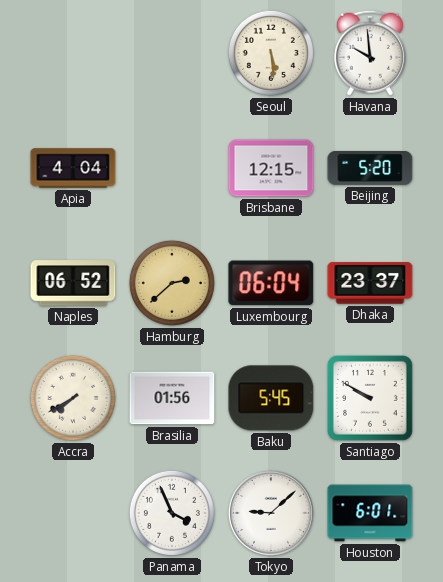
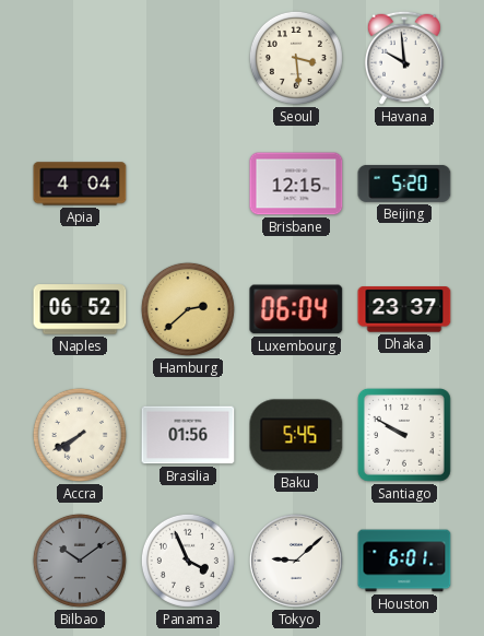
Seoul: 5:29 -> 3:29 (296, 58)
Bilbao: none -> 10:09 (80, 561)
